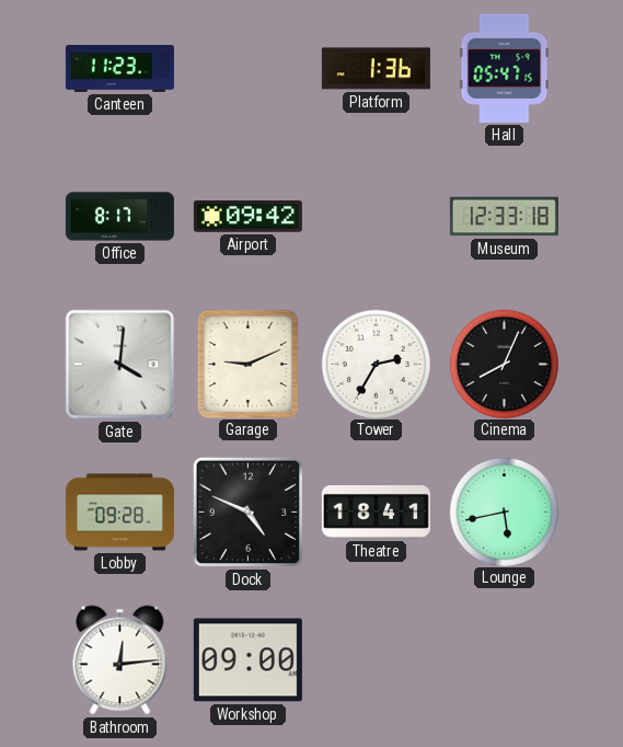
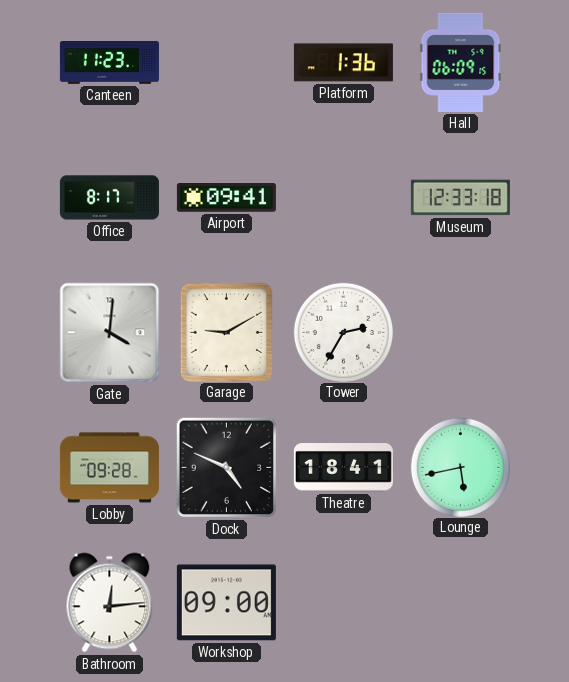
Hall: 05:47 -> 06:09 (461, 62)
Airport: 09:42 -> 09:41 (226, 198)
Garage: 9:11 -> 9:10 (226, 332)
Cinema: 8:04 -> none (504, 364)
